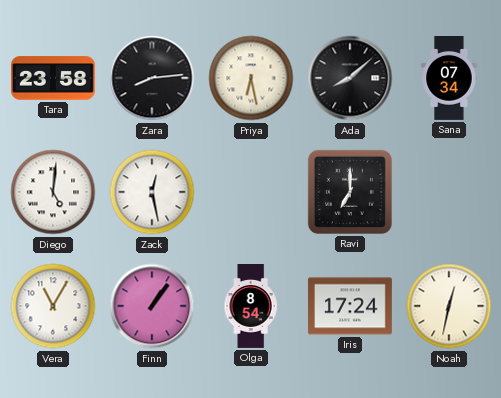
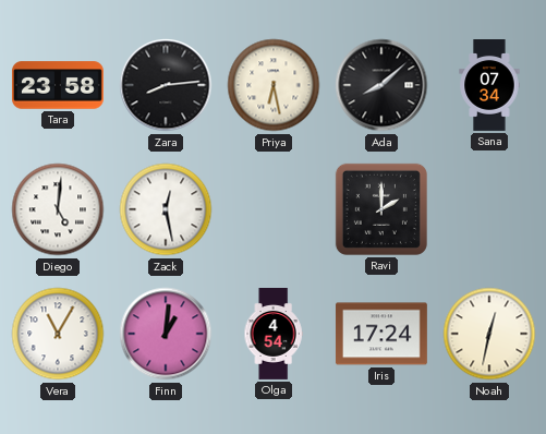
Ravi: 7:00 -> 2:00 (381, 209)
Finn: 1:06 -> 1:01 (166, 334)
Olga: 8:54 -> 4:54 (274, 335)
